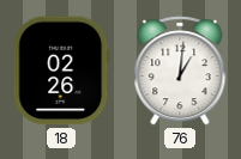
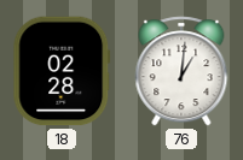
18: 02:26 -> 02:28 (62, 71)
